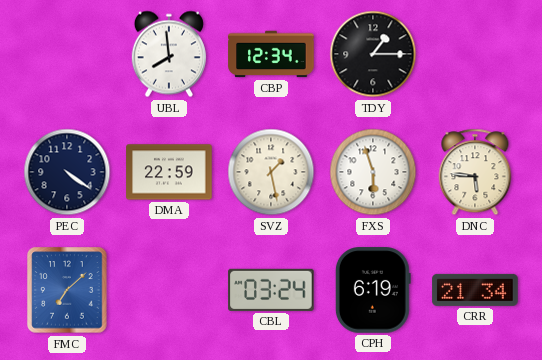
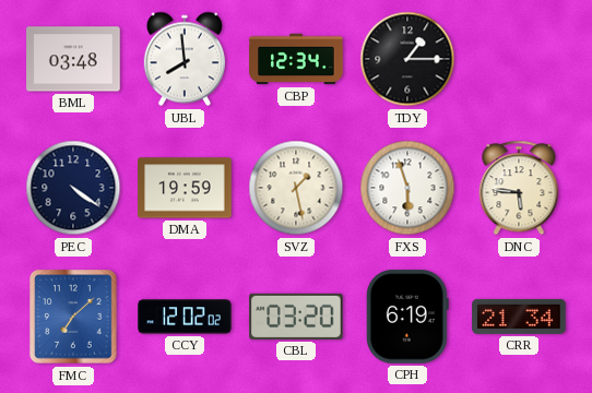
BML: none -> 03:48 (73, 59)
DMA: 22:59 -> 19:59 (185, 188)
CCY: none -> 12:02 (185, 317)
CBL: 03:24 -> 03:20 (296, 317)
